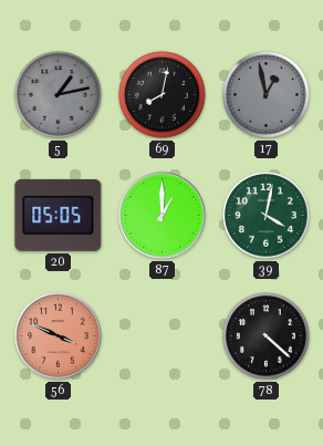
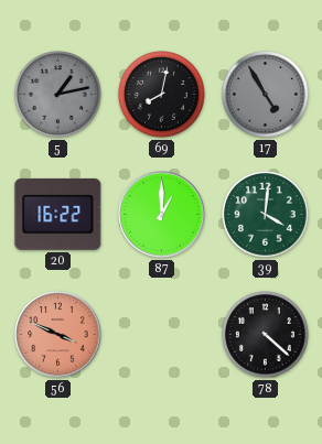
17: 12:58 -> 4:55 (266, 95)
20: 05:05 -> 16:22 (58, 214)
39: 4:02 -> 4:01 (266, 215)
